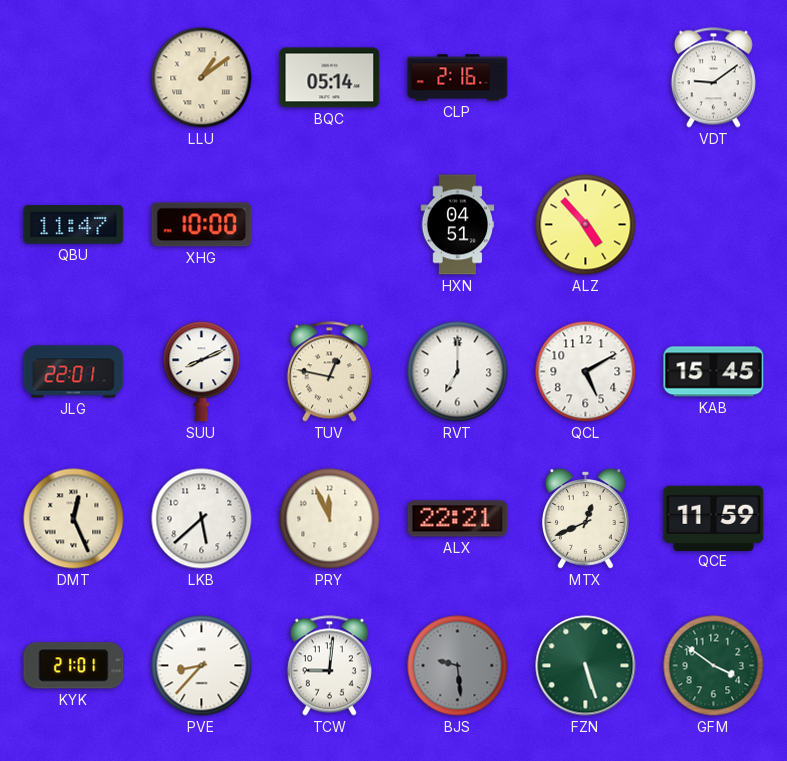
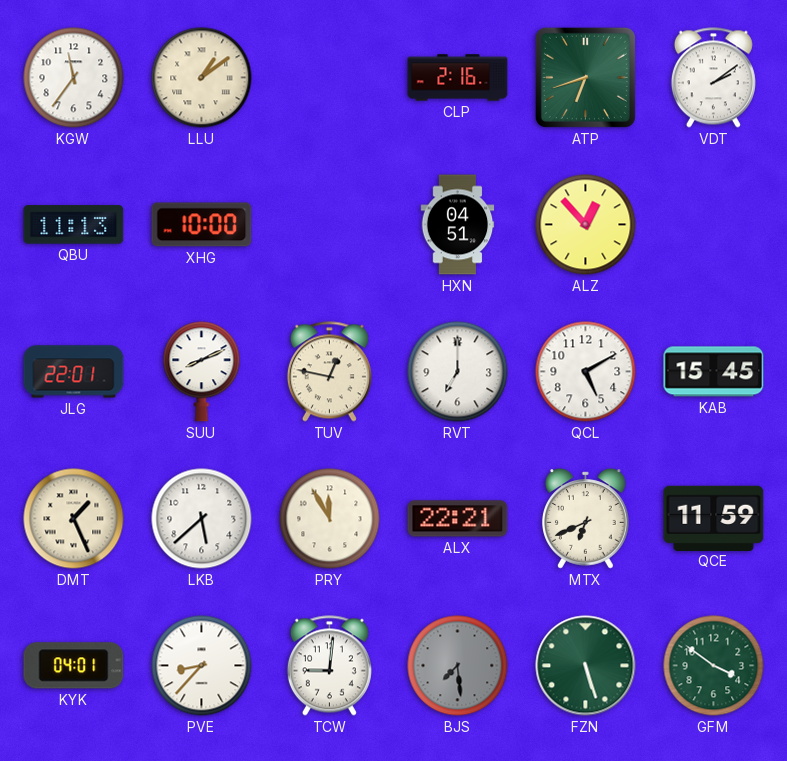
KGW: none -> 11:36 (74, 78)
BQC: 05:14 -> none (330, 78)
ATP: none -> 6:42 (585, 77)
VDT: 9:09 -> 2:09 (713, 78)
QBU: 11:47 -> 11:13 (74, 225)
ALZ: 4:53 -> 12:53 (586, 225)
DMT: 12:26 -> 1:26 (74, 519)
PRY: 11:56 -> 11:55 (330, 519)
MTX: 12:41 -> 6:41 (586, 519)
KYK: 21:01 -> 04:01 (74, 666)
BJS: 9:29 -> 7:29 (458, 666)
